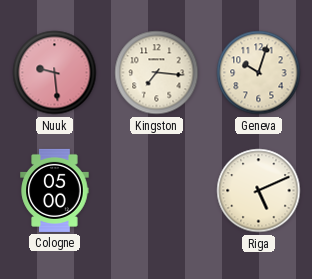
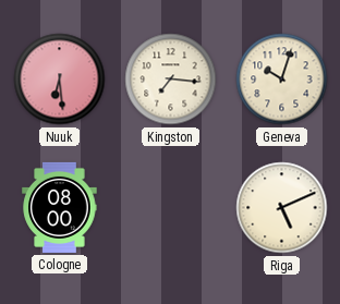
Nuuk: 9:29 -> 6:29 (60, 80)
Cologne: 05:00 -> 08:00 (60, 207)
